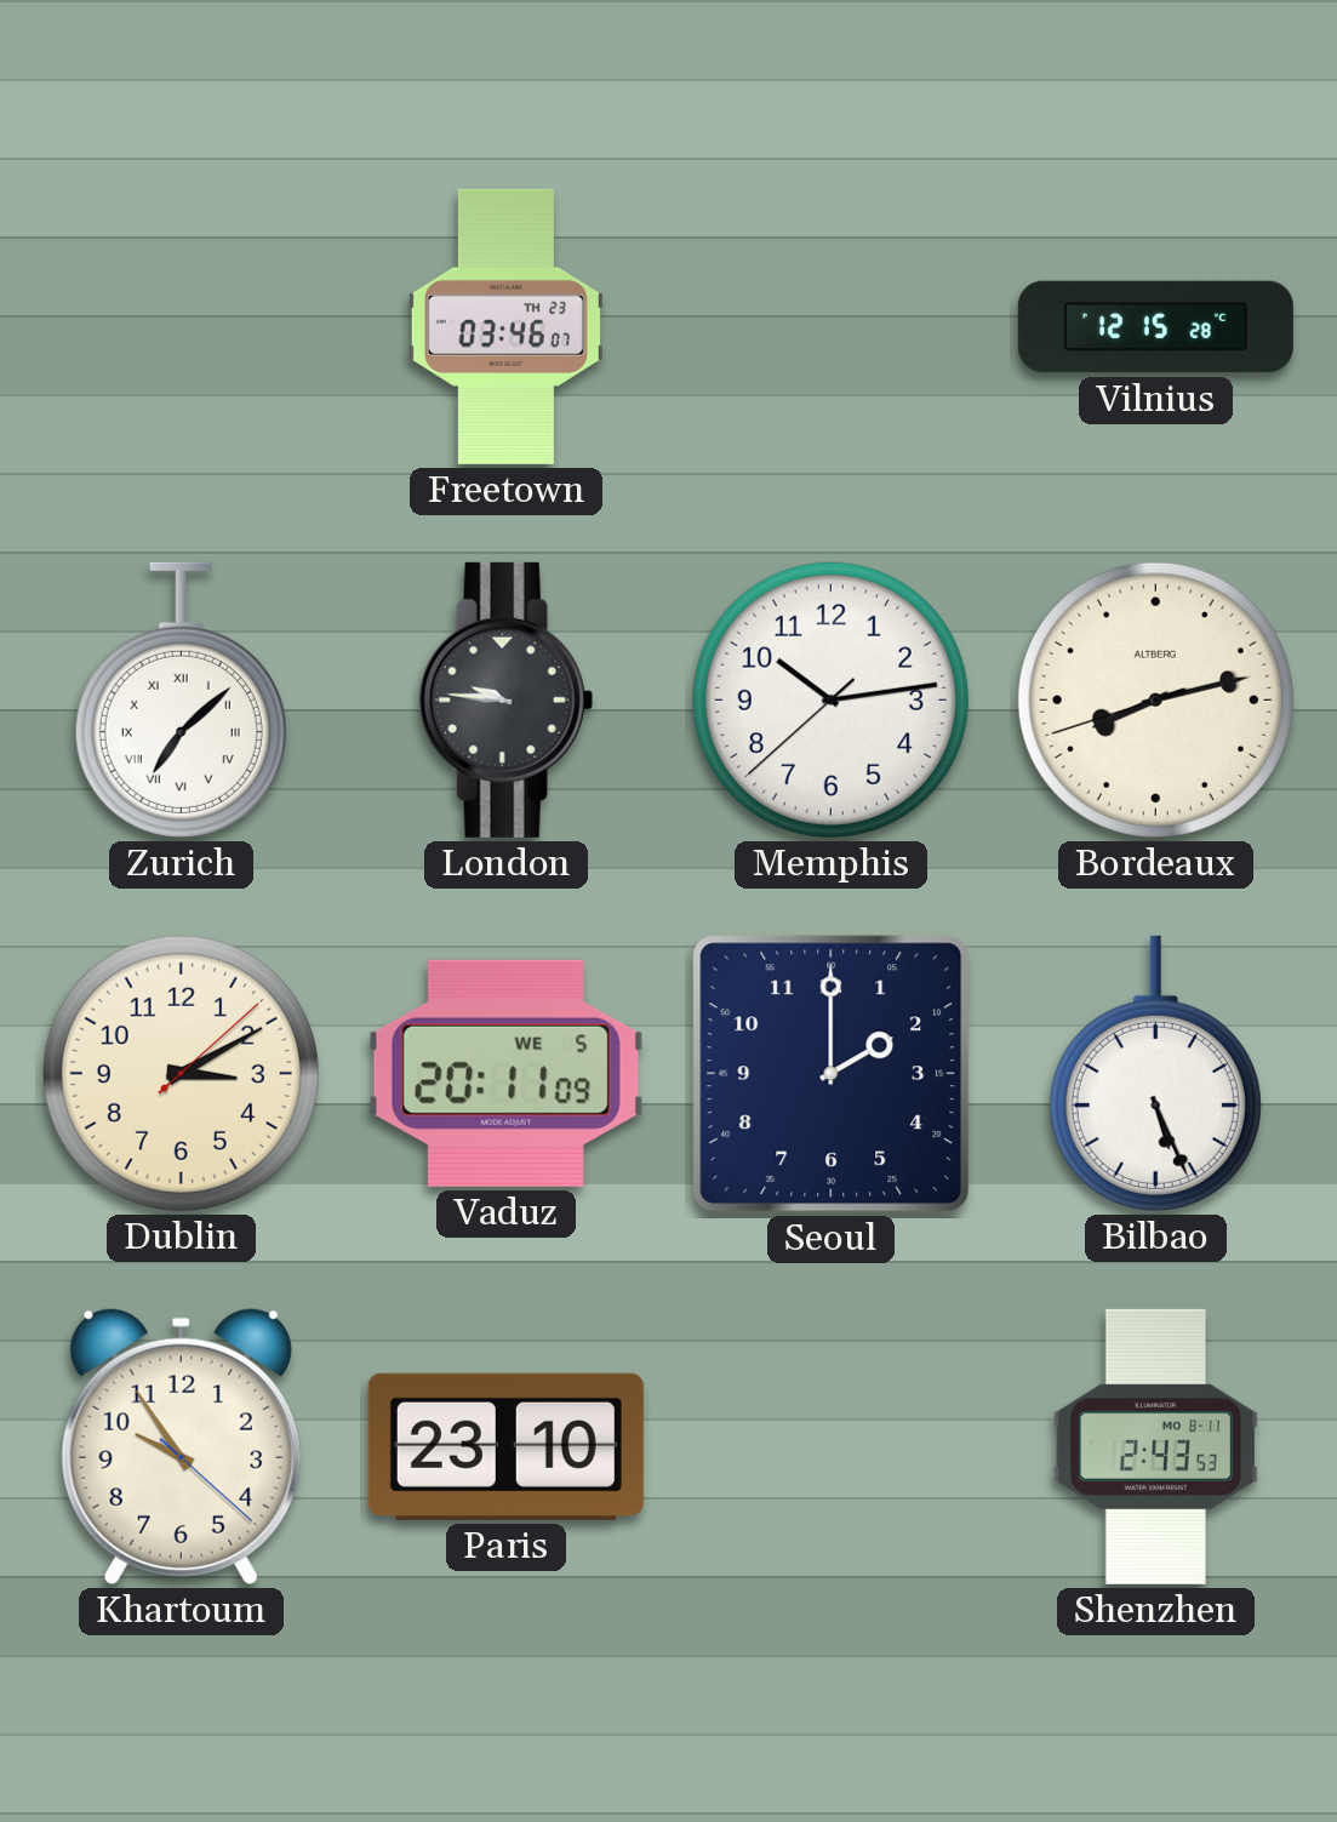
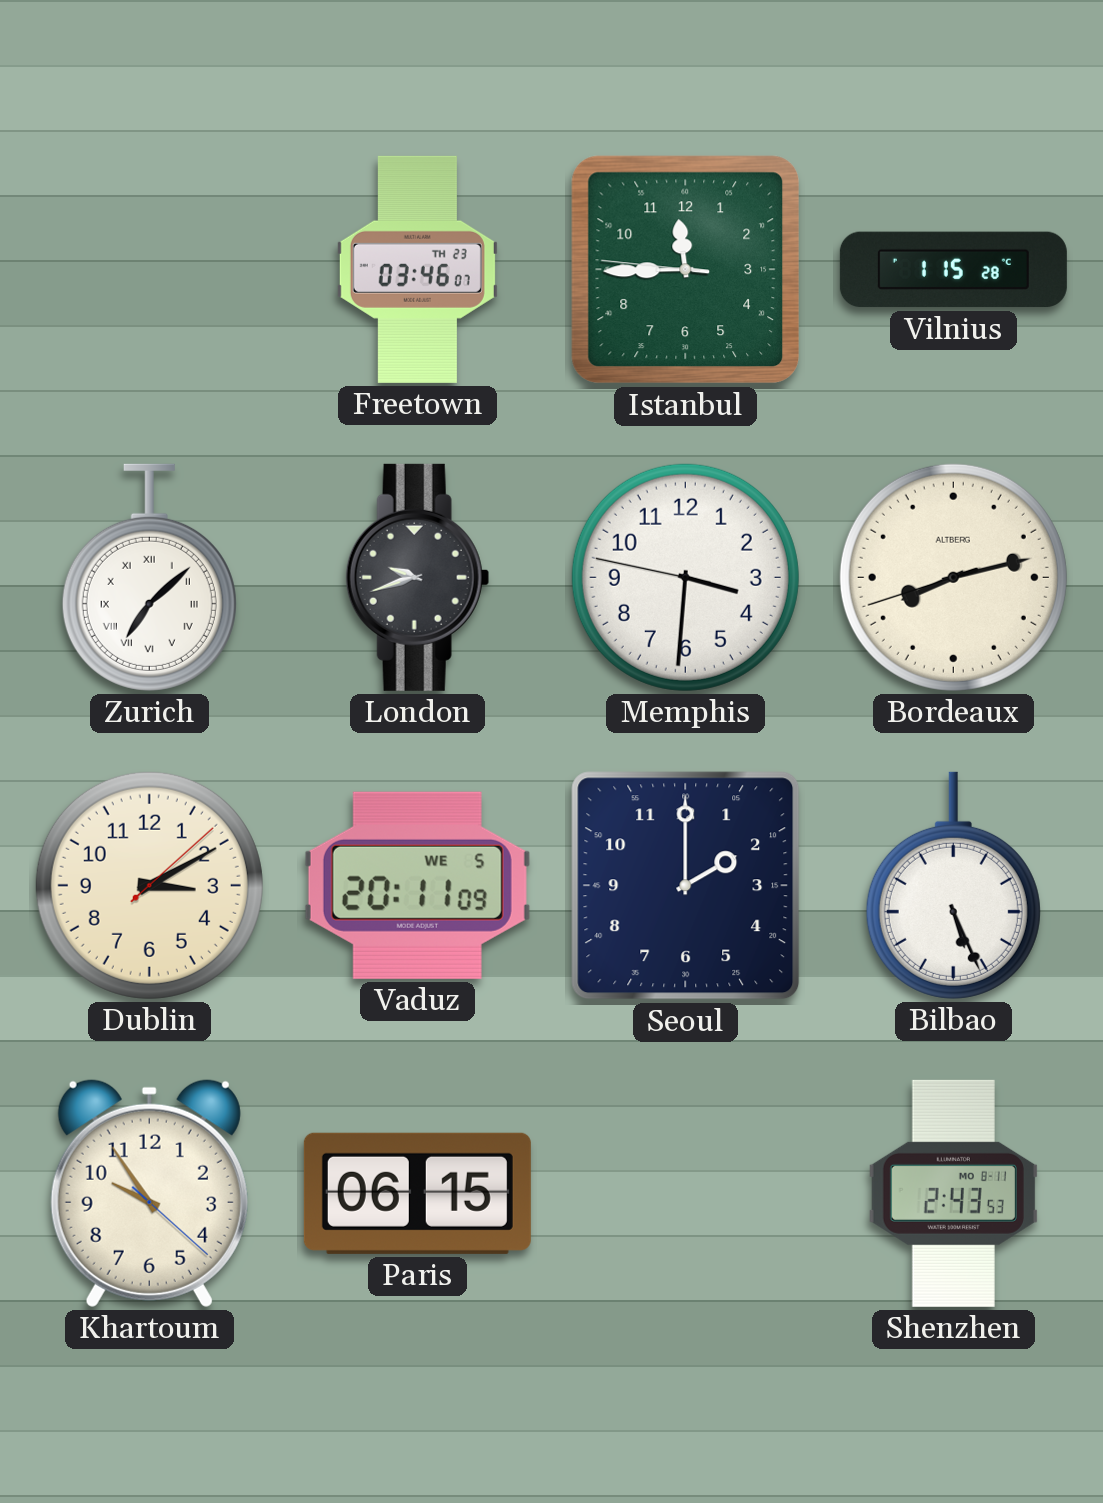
Istanbul: none -> 11:44 (686, 270)
Vilnius: 12:15 -> 1:15 (953, 270)
London: 9:46 -> 9:42 (417, 577)
Memphis: 10:13 -> 3:30 (685, 577)
Paris: 23:10 -> 06:15 (417, 1193)
